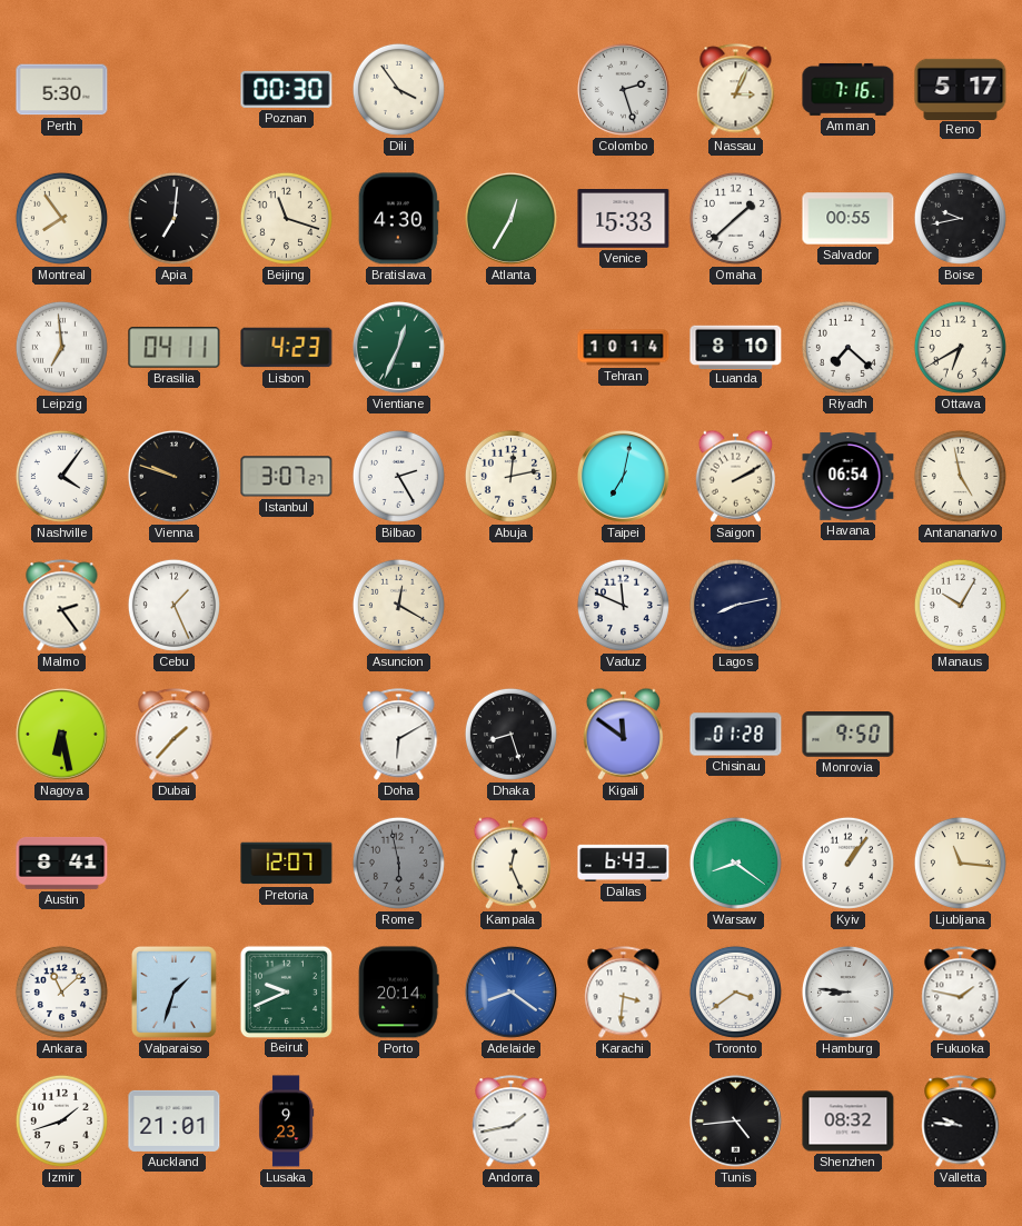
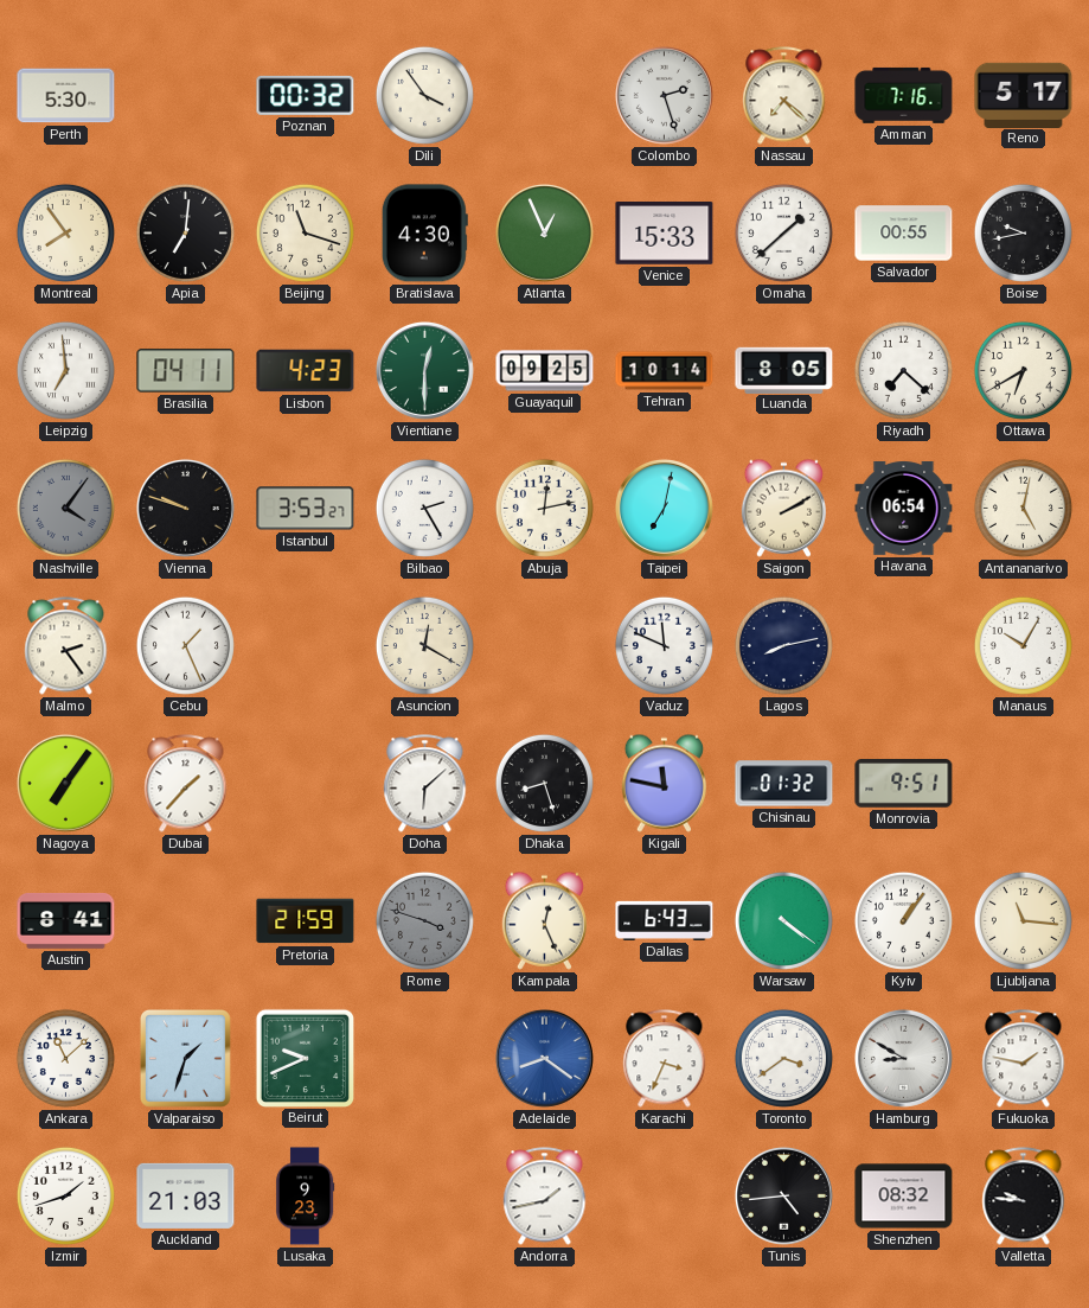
Poznan: 00:30 -> 00:32 (306, 95)
Nassau: 3:04 -> 7:22 (784, 96)
Atlanta: 12:35 -> 12:56 (544, 232)
Vientiane: 12:34 -> 12:30 (424, 370)
Guayaquil: none -> 09:25 (545, 371)
Luanda: 8:10 -> 8:05 (784, 370)
Nashville dial: white -> grey (65, 508)
Istanbul: 3:07 -> 3:53 (306, 509)
Antananarivo: 4:58 -> 5:02 (1023, 508)
Nagoya: 6:28 -> 7:06 (65, 783)
Doha: 6:10 -> 6:08 (425, 784)
Kigali: 11:51 -> 11:47 (664, 783)
Chisinau: 01:28 -> 01:32 (784, 784)
Monrovia: 9:50 -> 9:51 (904, 784)
Pretoria: 12:07 -> 21:59 (306, 921)
Rome: 5:58 -> 3:48 (424, 920)
Warsaw: 8:21 -> 4:21 (783, 920)
Porto: 20:14 -> none (398, 993)
Karachi: 3:31 -> 3:34 (665, 1059)
Hamburg: 8:46 -> 8:50 (903, 1058)
Auckland: 21:01 -> 21:03 (186, 1195)
